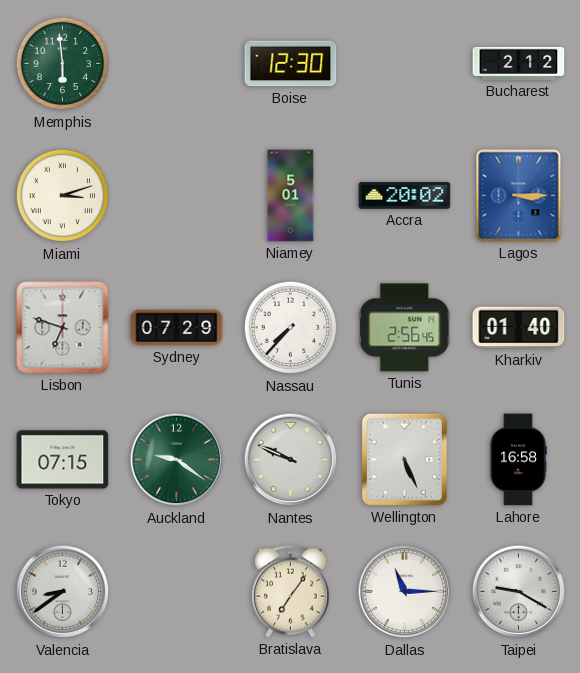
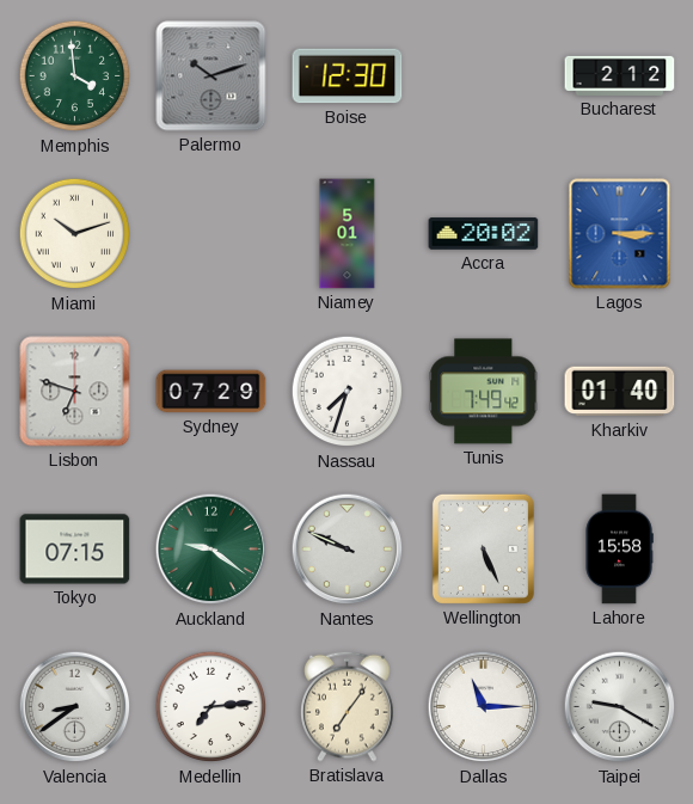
Memphis: 5:59 -> 3:59 (75, 76)
Palermo: none -> 10:12 (211, 76)
Miami: 3:12 -> 10:12 (75, 234)
Nassau: 7:37 -> 7:33 (348, 392)
Tunis: 2:56 -> 7:49 (484, 392)
Lahore: 16:58 -> 15:58 (619, 550)
Medellin: none -> 7:14 (211, 707)
